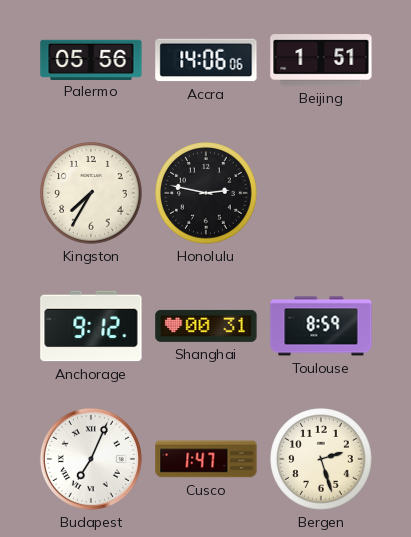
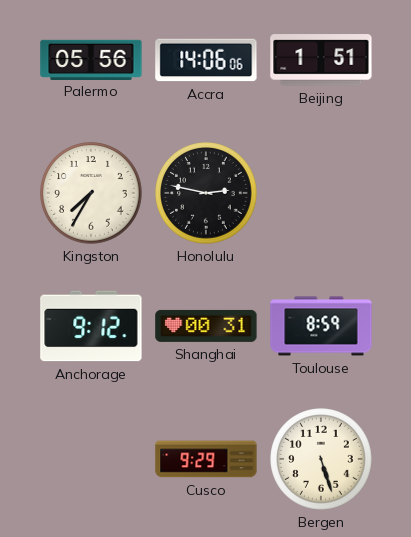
Budapest: 7:04 -> none (91, 459)
Cusco: 1:47 -> 9:29 (206, 459)
Bergen: 2:27 -> 5:27 (321, 459)
